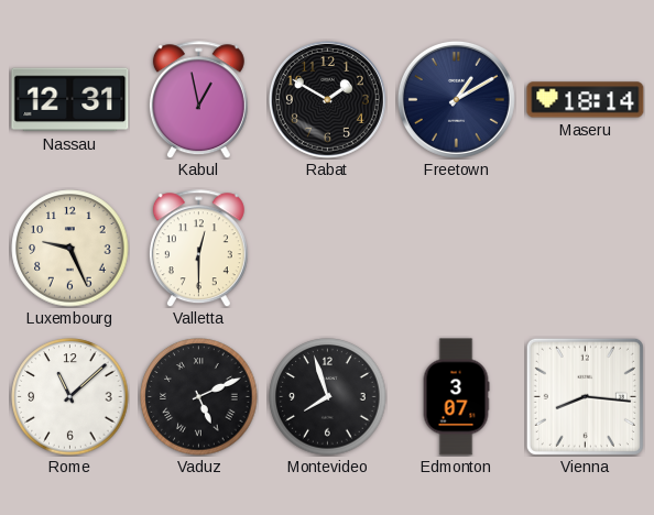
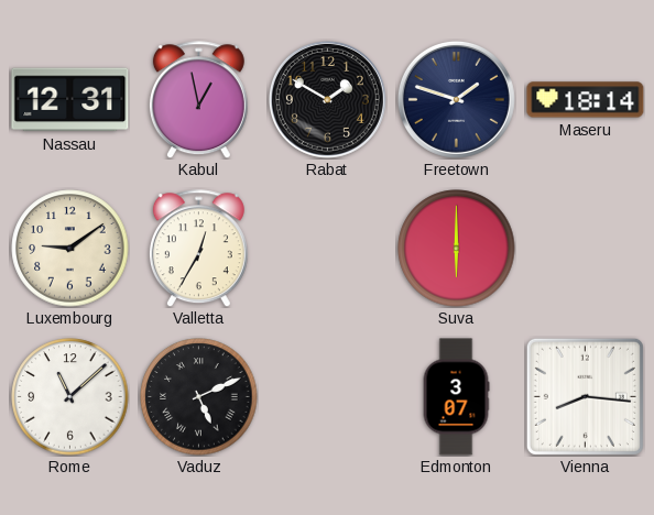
Freetown: 1:10 -> 1:48 (456, 99)
Luxembourg: 9:26 -> 9:09 (70, 249)
Valletta: 12:30 -> 12:35 (198, 249)
Suva: none -> 6:00 (457, 249)
Montevideo: 7:57 -> none (328, 397)
